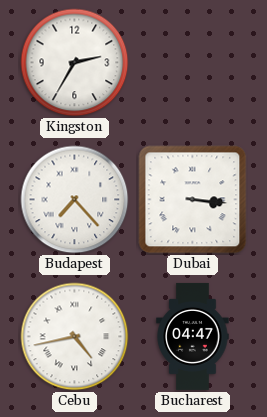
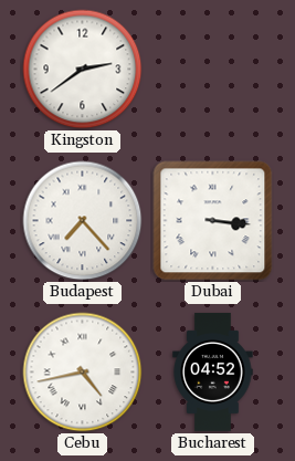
Kingston: 2:35 -> 2:39 (83, 70)
Bucharest: 04:47 -> 04:52 (213, 371)
